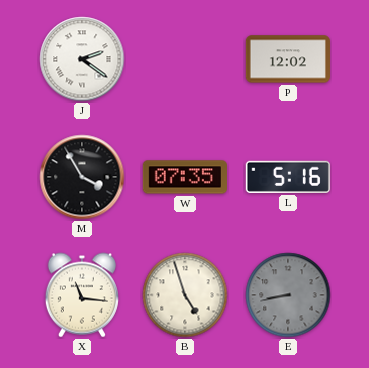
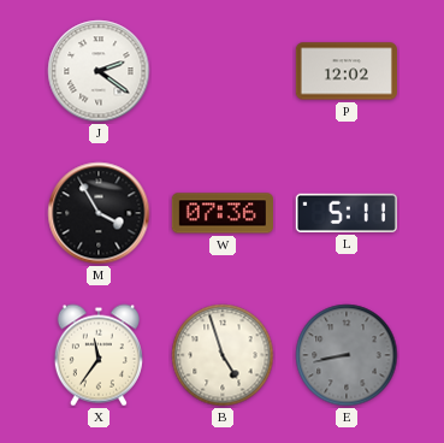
W: 07:35 -> 07:36 (223, 213)
L: 5:16 -> 5:11 (347, 213)
X: 11:16 -> 11:36 (99, 355)
